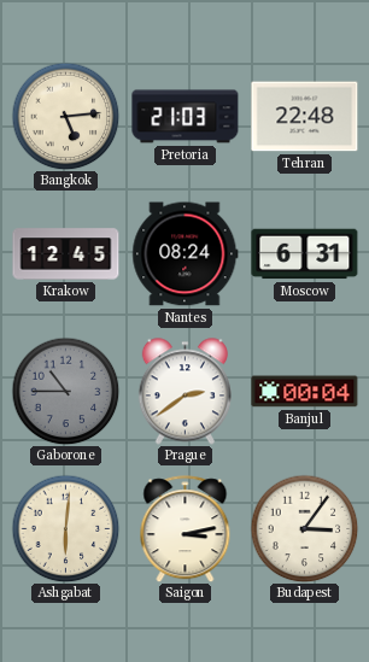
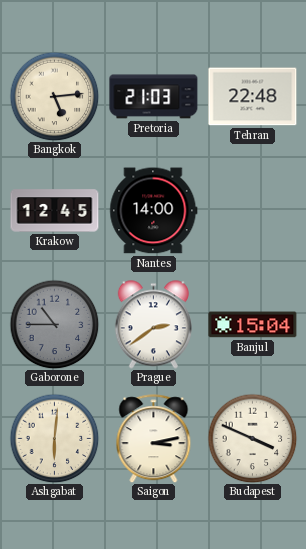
Nantes: 08:24 -> 14:00 (154, 211)
Moscow: 6:31 -> none (305, 254)
Banjul: 00:04 -> 15:04 (253, 325)
Budapest: 3:06 -> 3:49 (252, 438)
